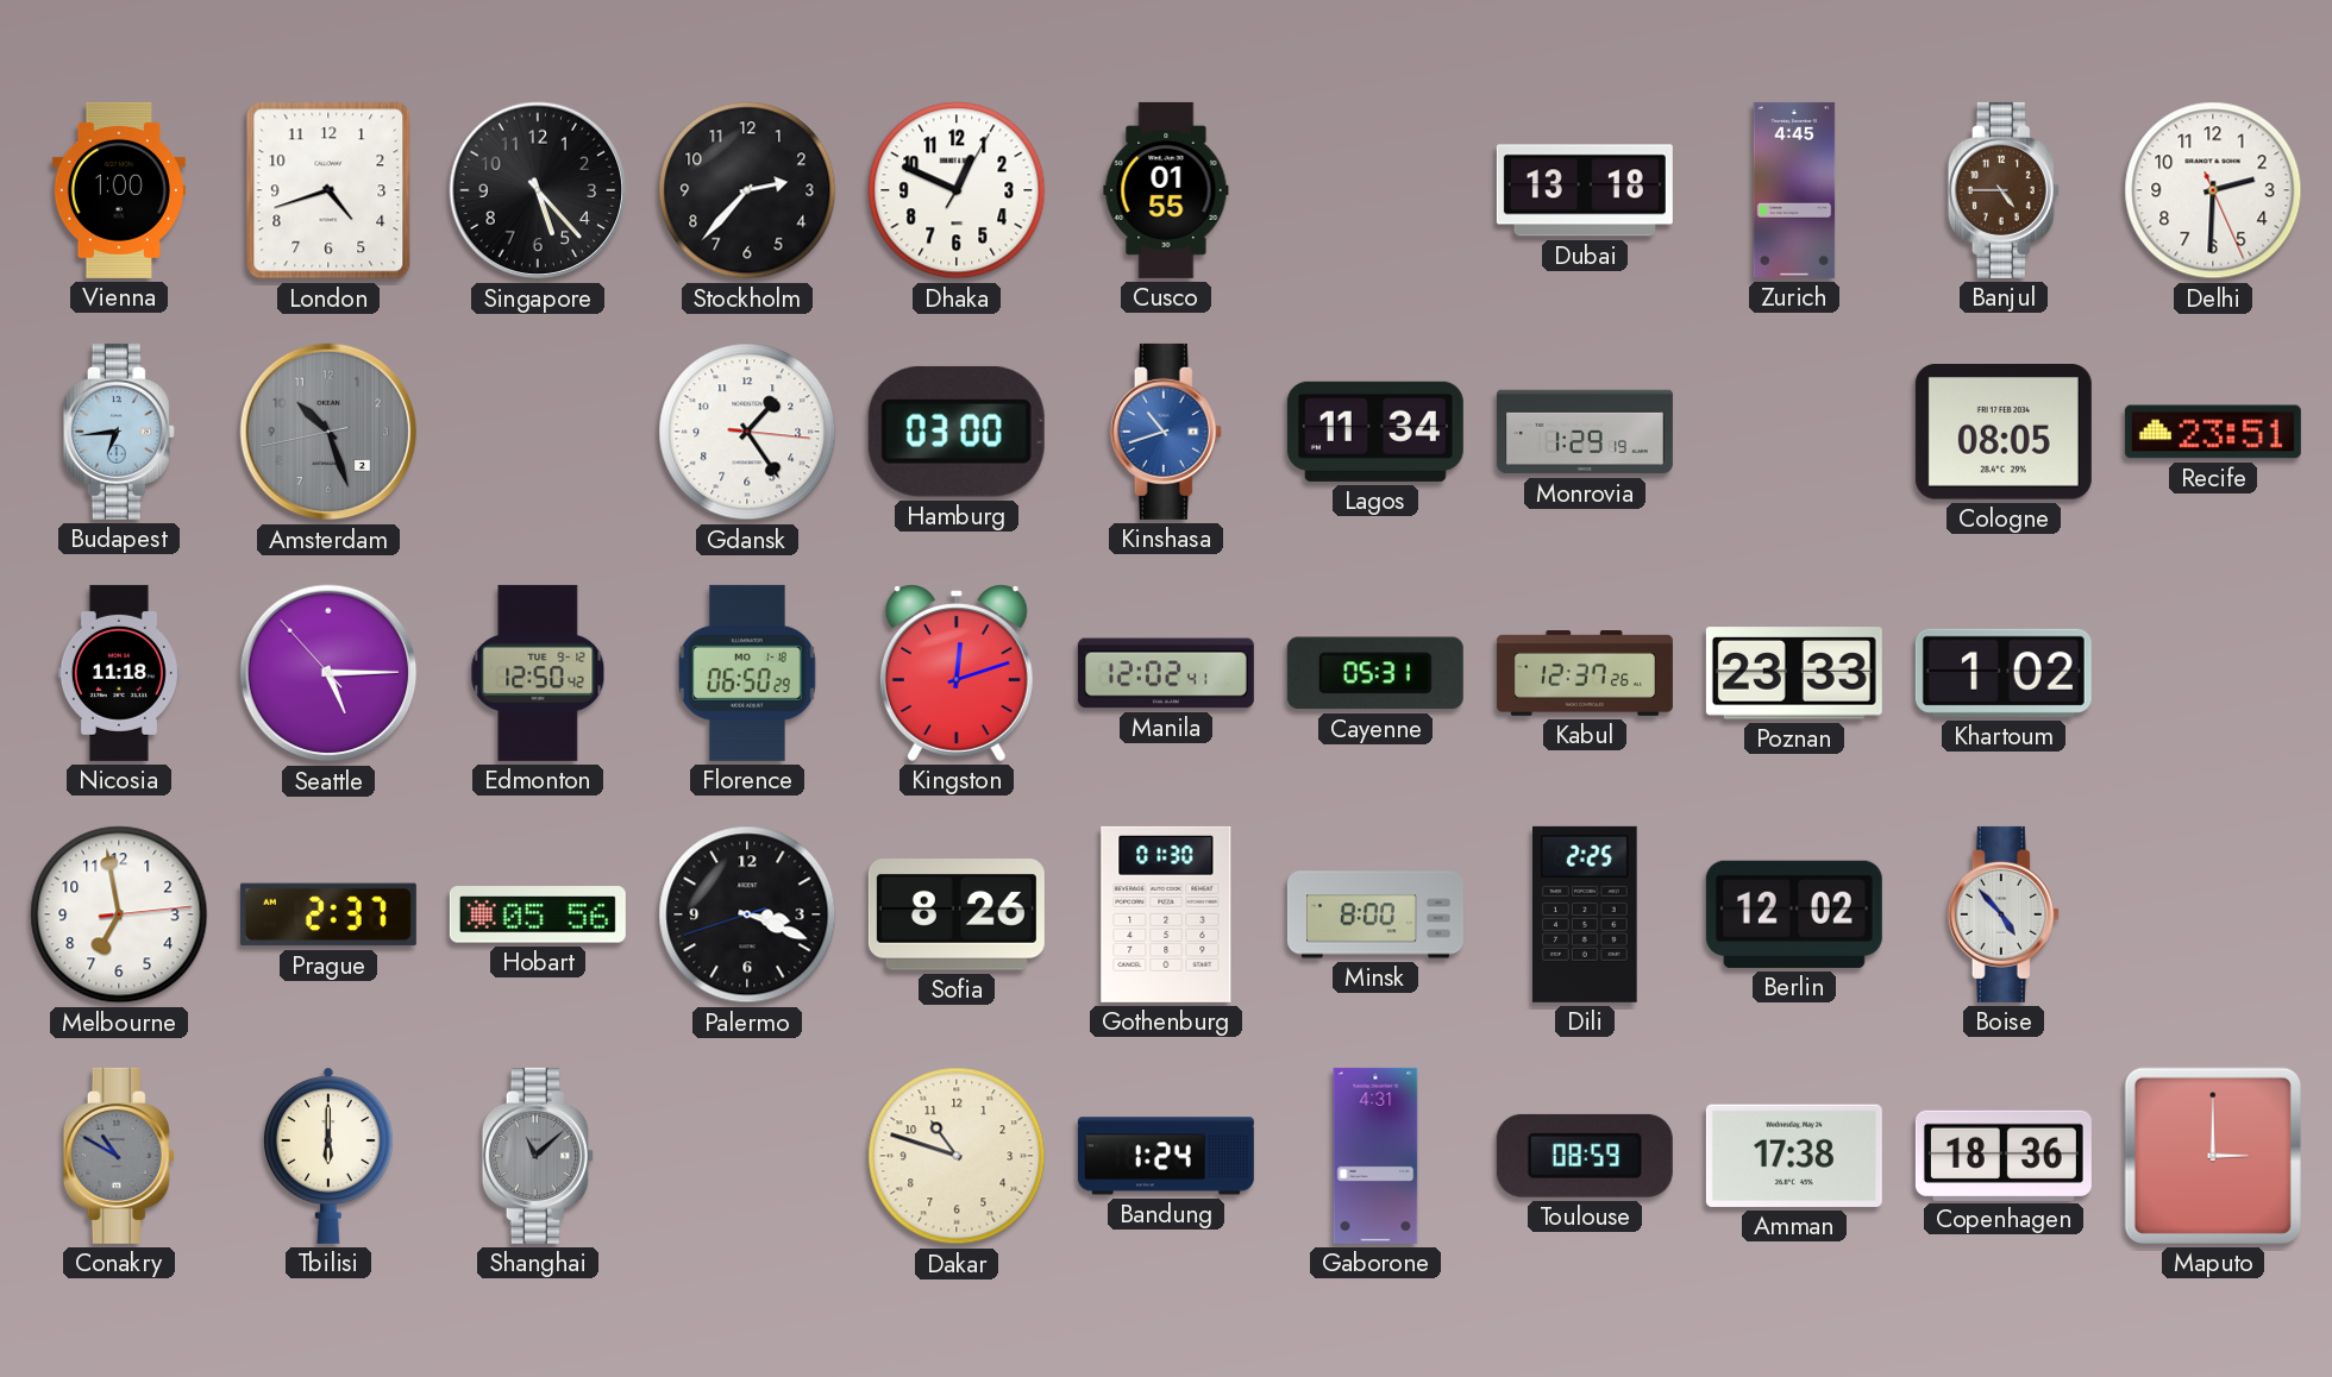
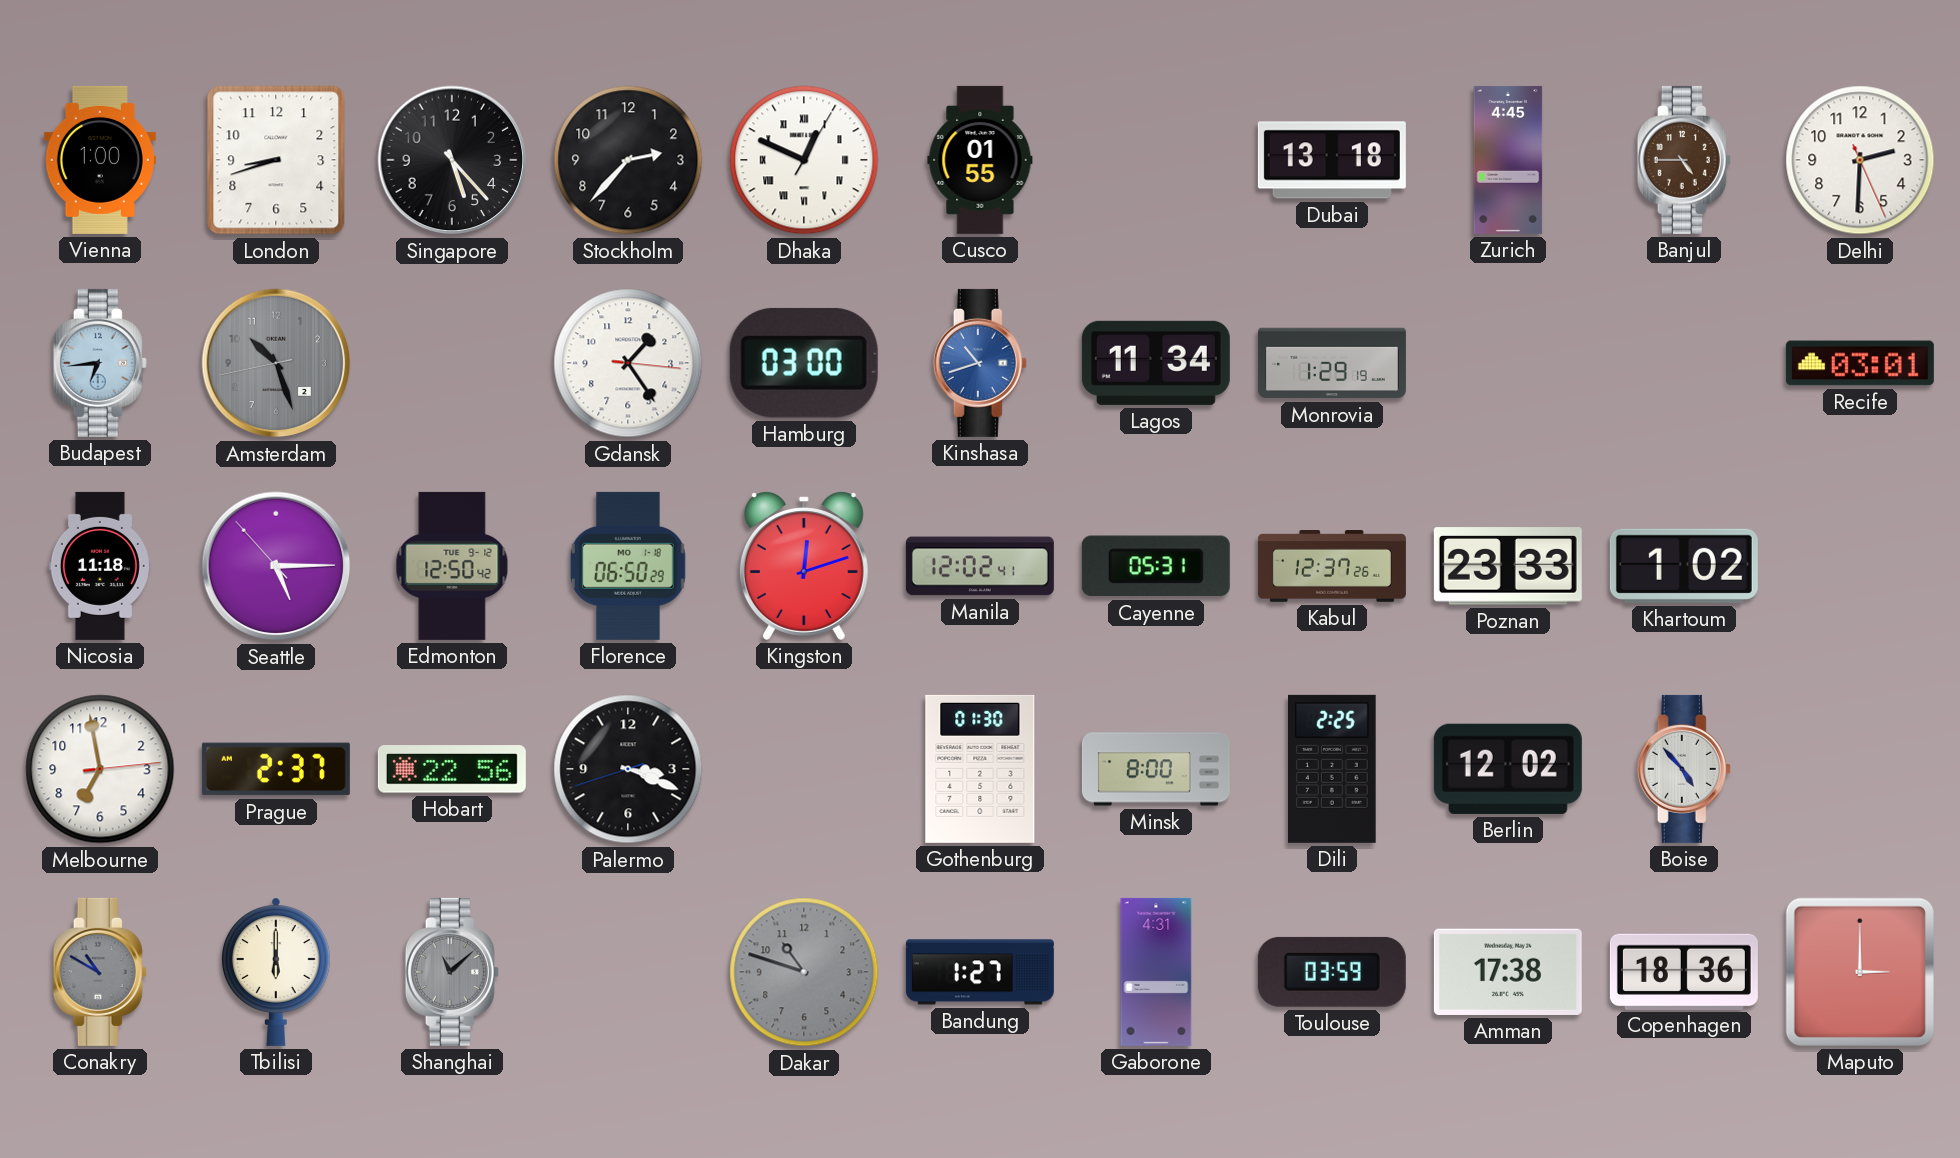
London: 4:42 -> 8:42 (276, 160)
Dhaka numerals: Arabic -> Roman (804, 160)
Cologne: 08:05 -> none (2004, 433)
Recife: 23:51 -> 03:01 (1860, 363)
Hobart: 05:56 -> 22:56 (452, 769)
Sofia: 8:26 -> none (957, 914)
Dakar dial: cream -> grey (804, 972)
Bandung: 1:24 -> 1:27 (980, 972)
Toulouse: 08:59 -> 03:59 (1332, 972)
